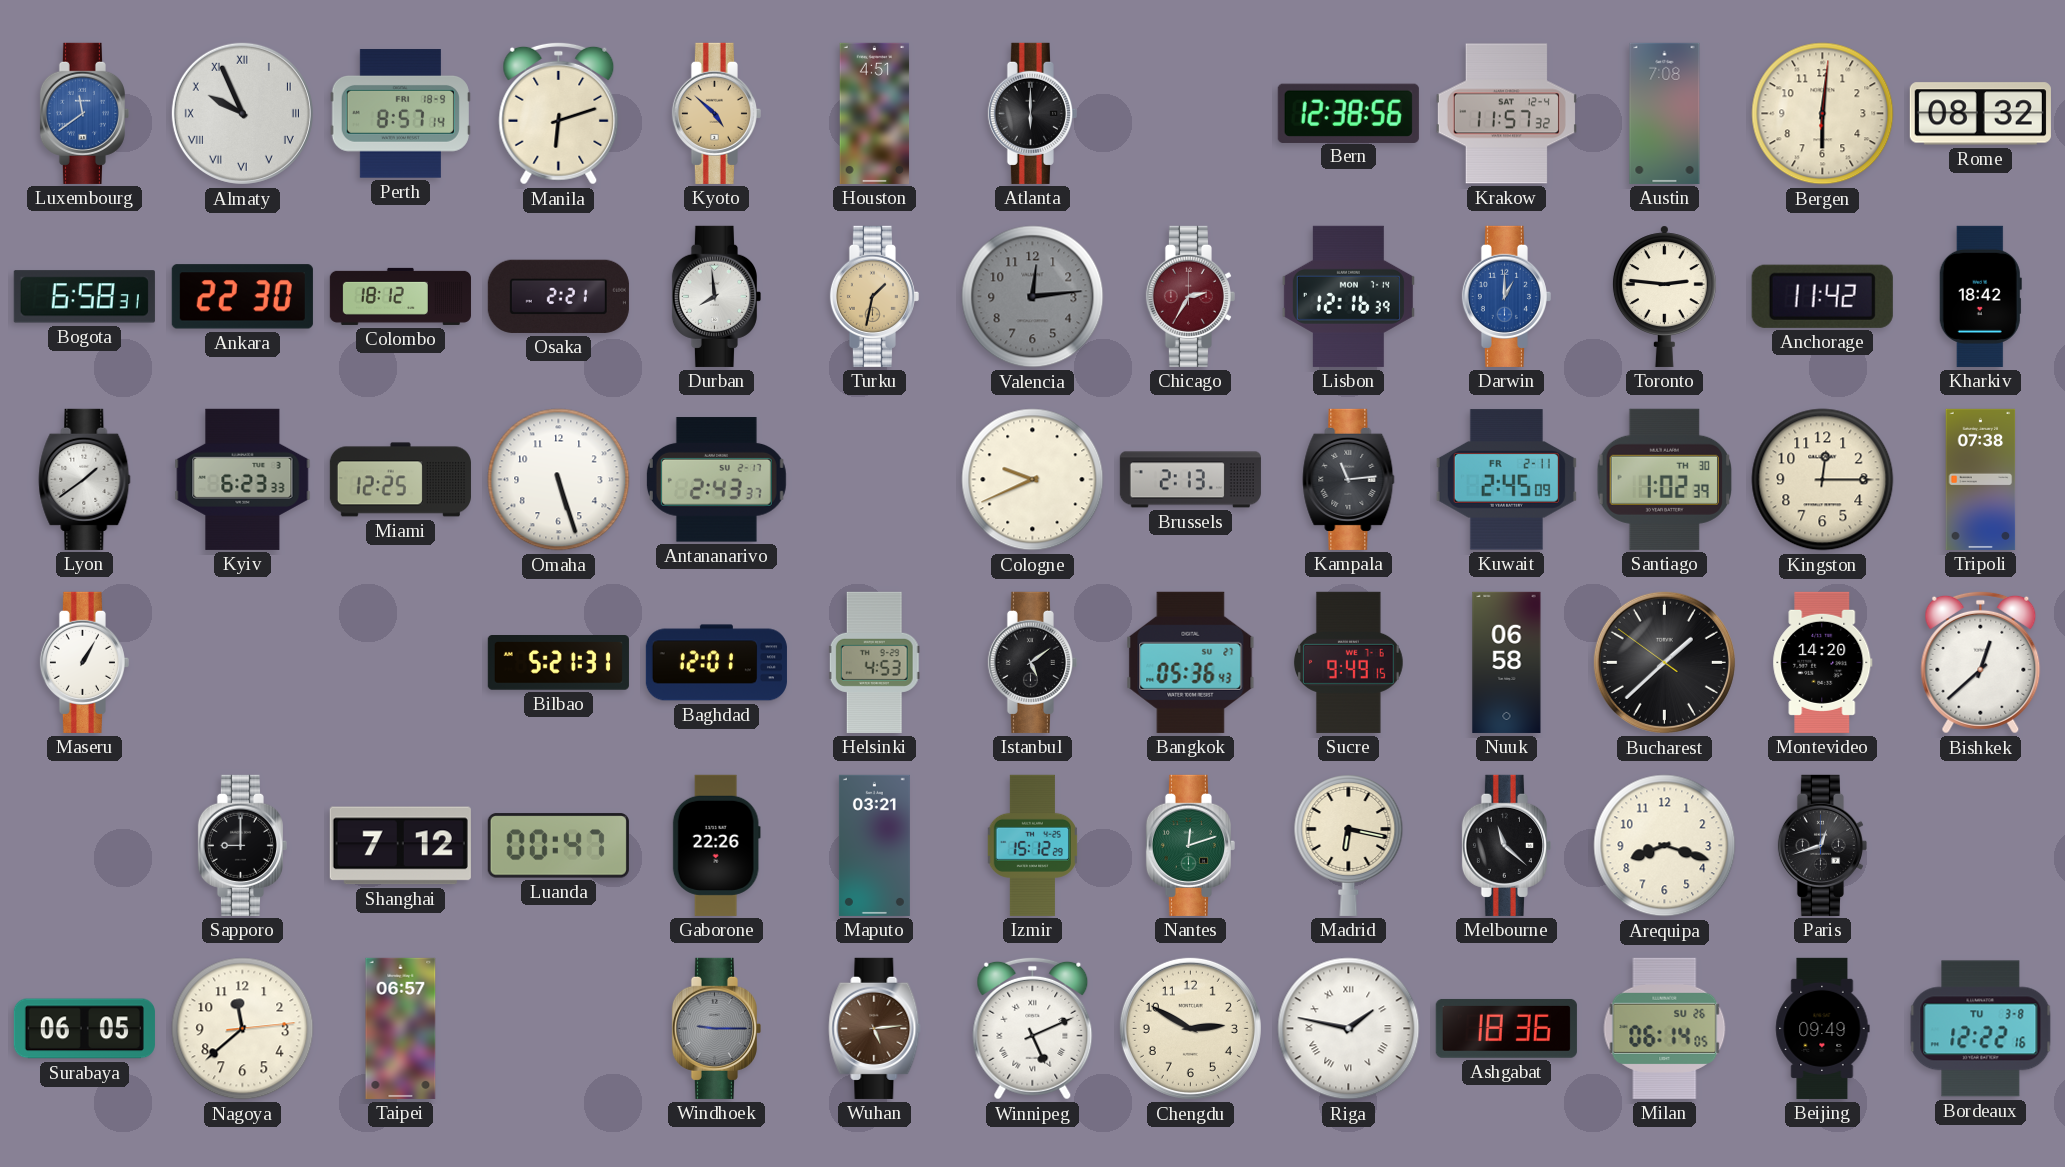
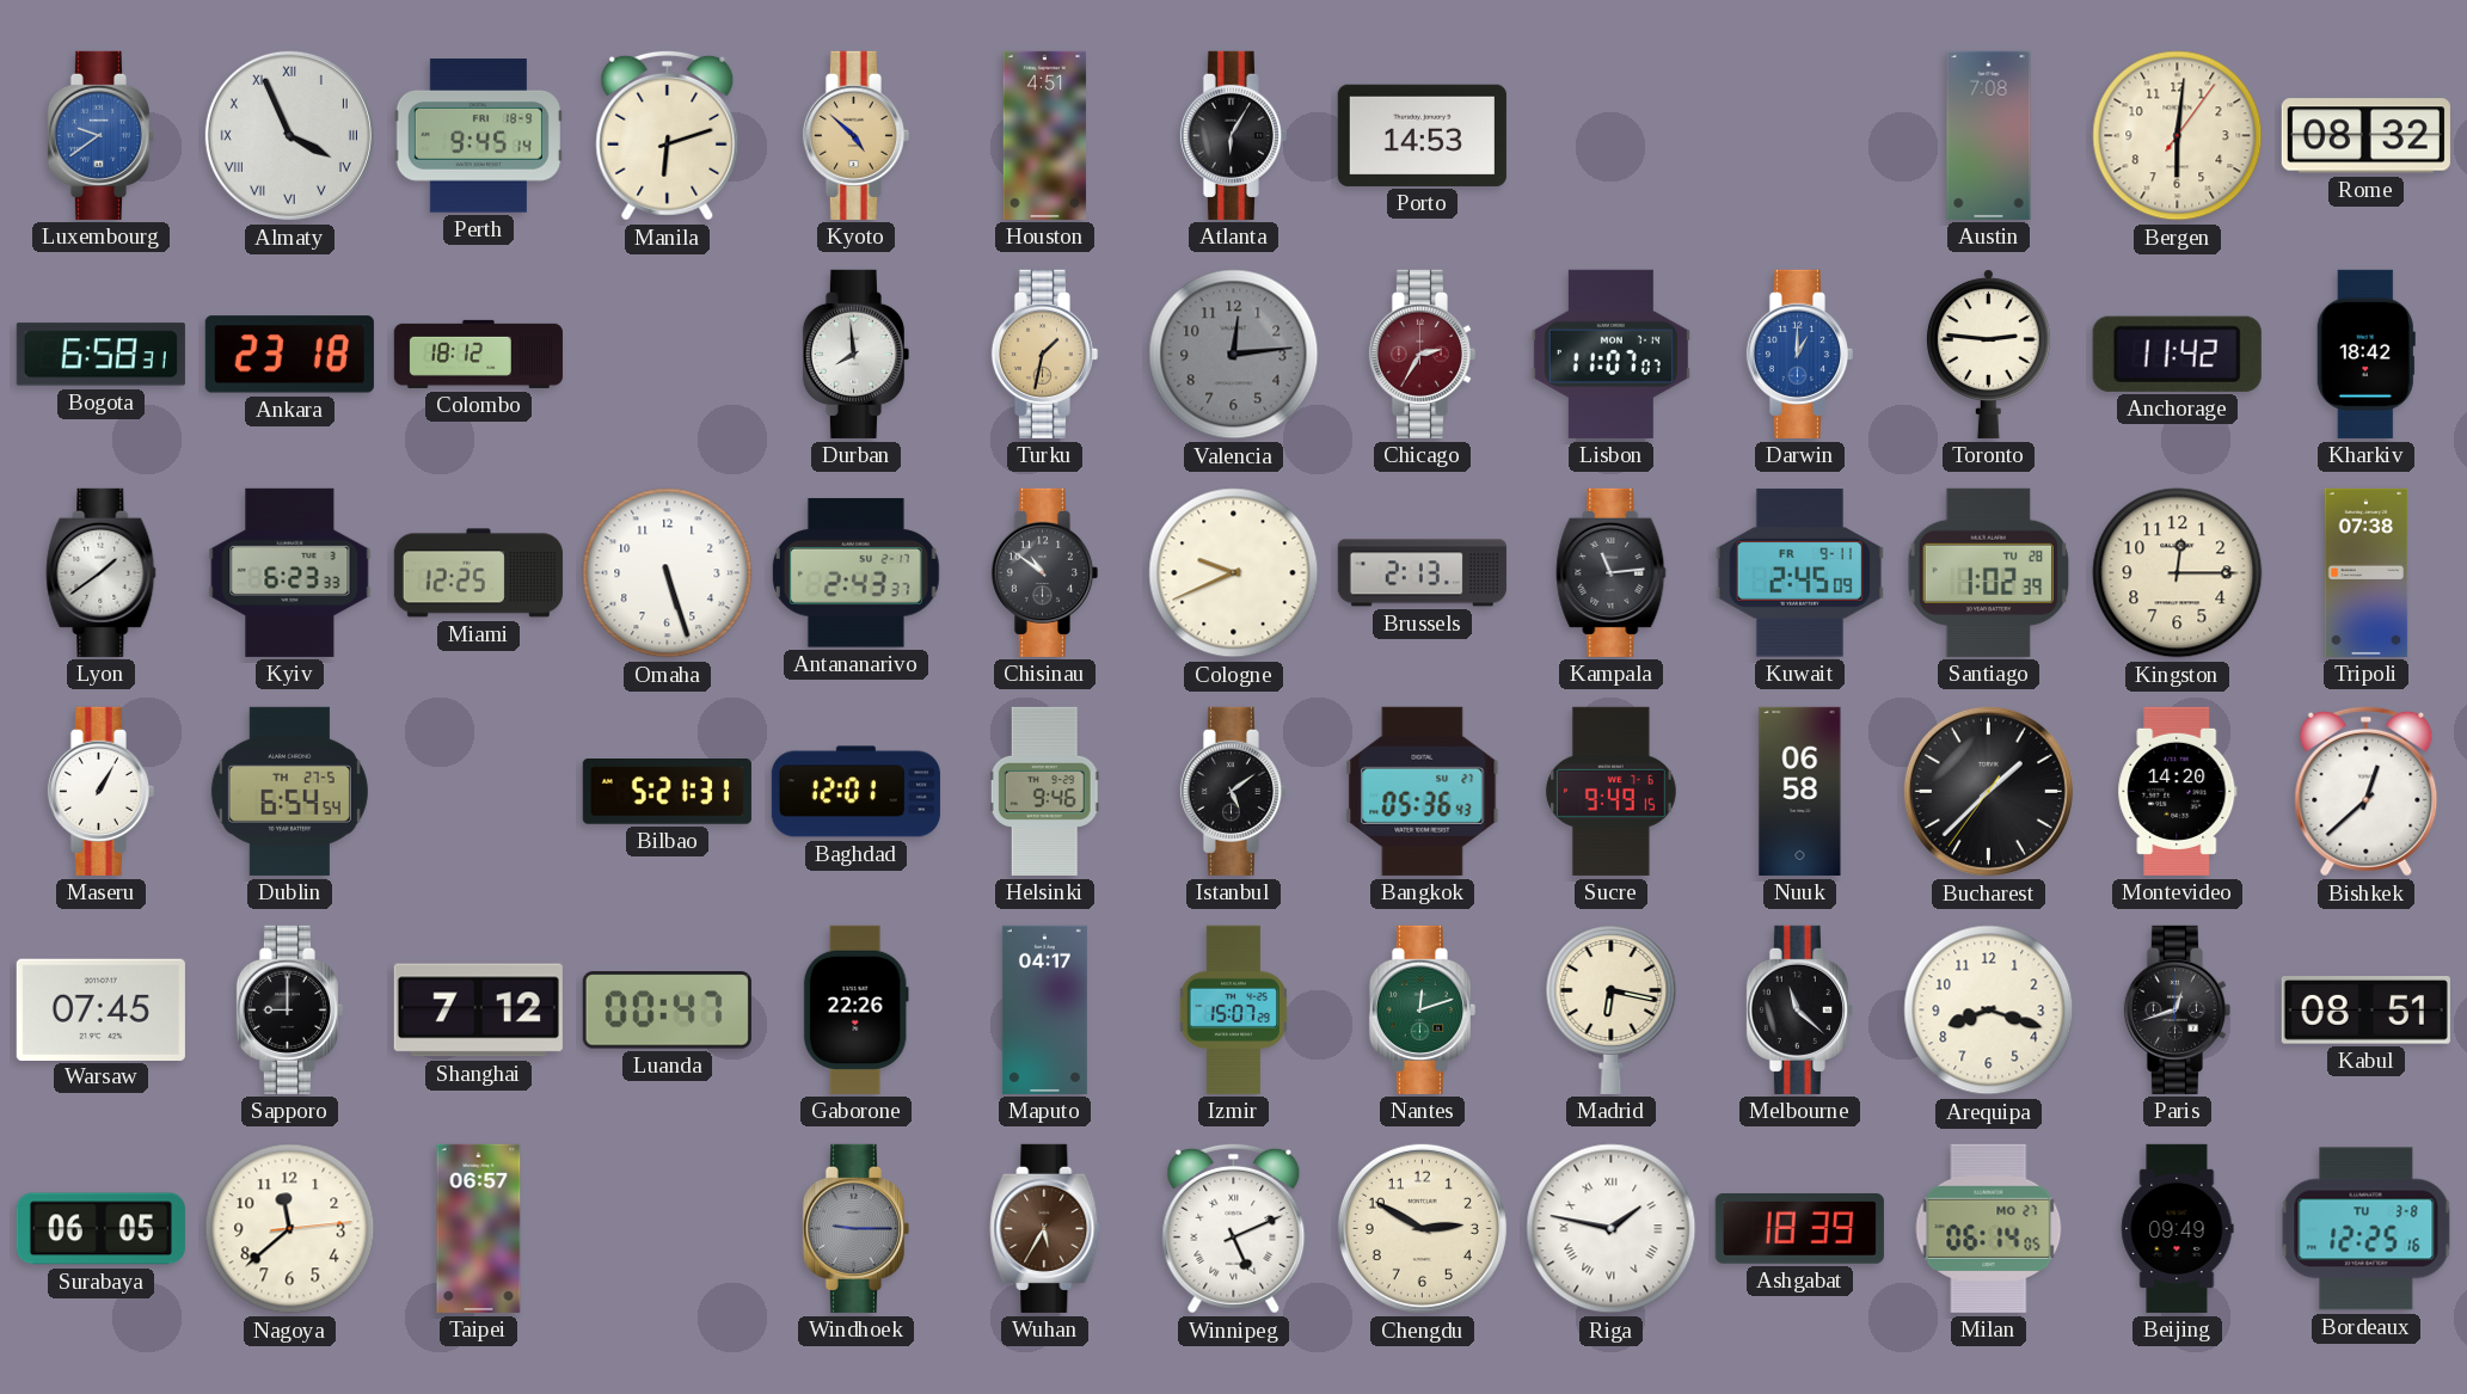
Luxembourg: 11:39 -> 9:39 (100, 135)
Almaty: 9:56 -> 3:56 (289, 135)
Perth: 8:57 -> 9:45 (478, 136)
Atlanta: 6:00 -> 6:05 (1233, 135)
Porto: none -> 14:53 (1422, 135)
Bern: 12:38 -> none (1348, 113)
Krakow: 11:57 -> none (1506, 114)
Bergen: 6:01:01 -> 6:01:06 (2178, 136)
Ankara: 22:30 -> 23:18 (289, 355)
Osaka: 2:21 -> none (558, 296)
Lisbon: 12:16 -> 11:07 (1610, 354)
Chisinau: none -> 10:51 (1044, 572)
Kuwait date: FR 2-11 -> FR 9-11 (1799, 573)
Santiago date: TH 30 -> TU 28 (1988, 572)
Dublin: none -> 6:54 (289, 791)
Helsinki: 4:53 -> 9:46 (1044, 791)
Bucharest: 1:37:51 -> 1:37:36 (1988, 791)
Warsaw: none -> 07:45 (100, 1009)
Maputo: 03:21 -> 04:17 (1044, 1009)
Izmir: 15:12 -> 15:07 (1233, 1009)
Kabul: none -> 08:51 (2365, 1011)
Wuhan: 5:14 -> 5:35 (1045, 1228)
Ashgabat: 18:36 -> 18:39 (1799, 1228)
Milan date: SU 26 -> MO 27 (1989, 1228)
Bordeaux: 12:22 -> 12:25 (2367, 1229)
